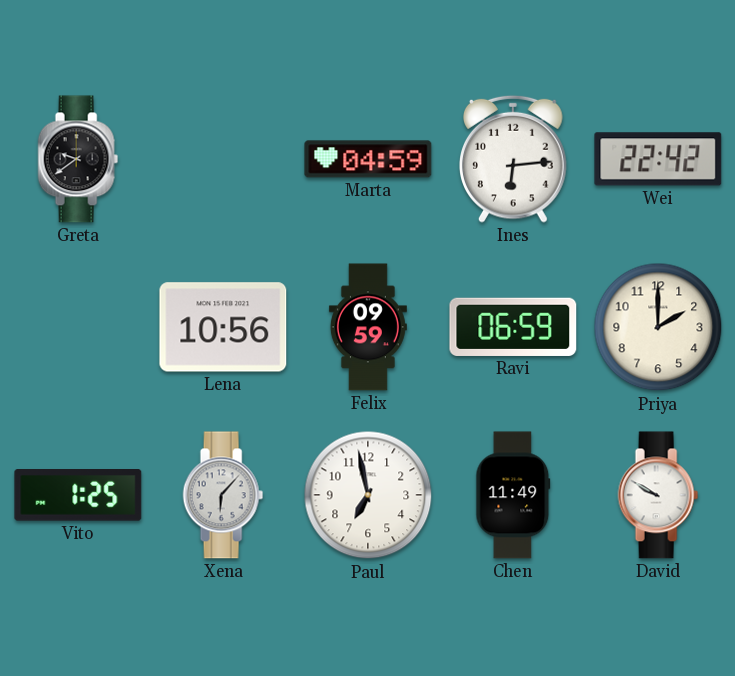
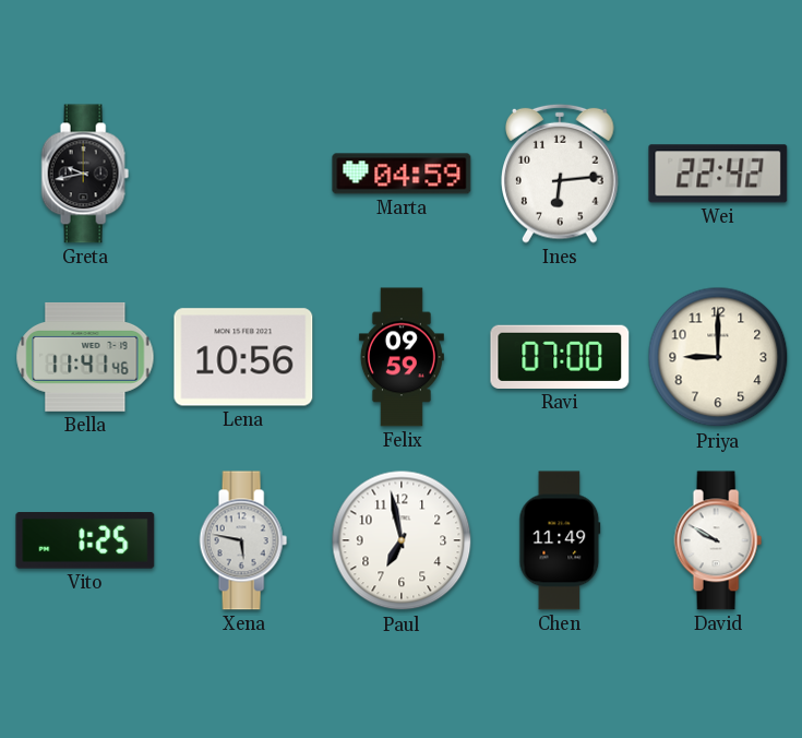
Greta: 9:39 -> 9:43 (85, 174)
Bella: none -> 11:41 (85, 357)
Ravi: 06:59 -> 07:00 (560, 357)
Priya: 2:00 -> 9:00 (718, 357)
Xena: 6:07 -> 5:47 (243, 540)
